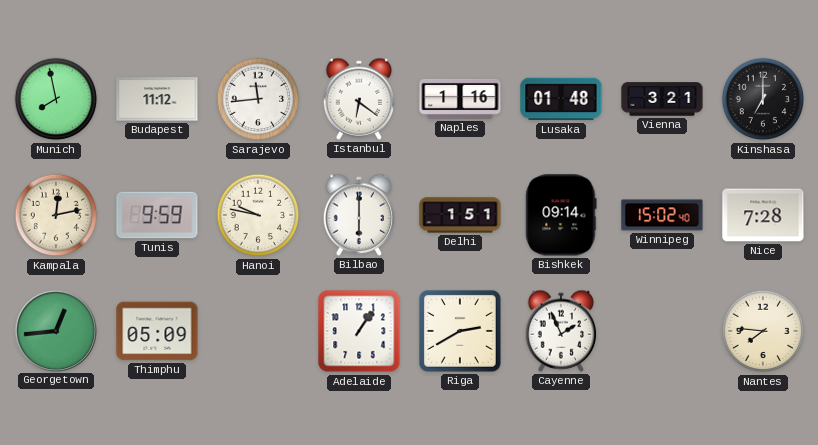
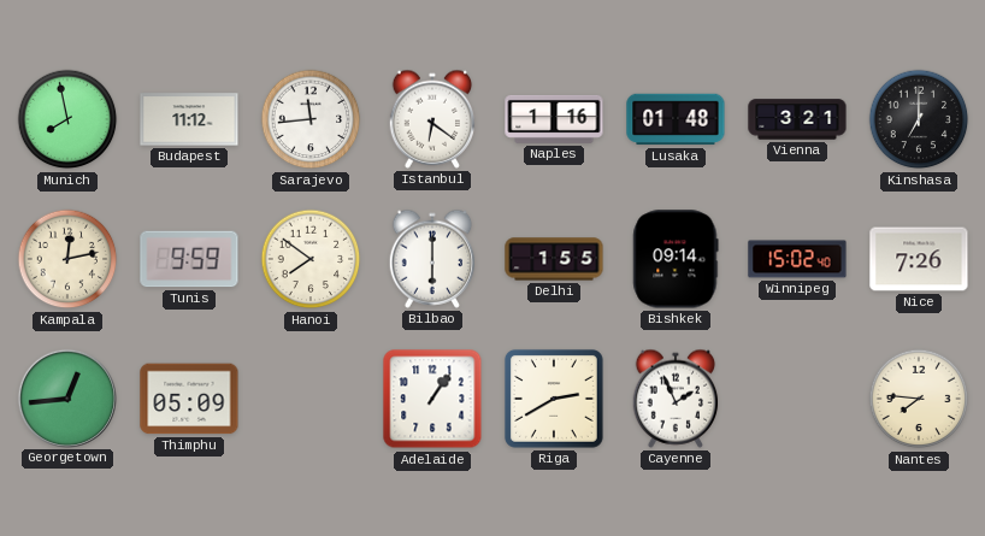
Hanoi: 9:47 -> 7:51 (311, 259)
Delhi: 1:51 -> 1:55 (554, 259)
Nice: 7:28 -> 7:26 (919, 259)
